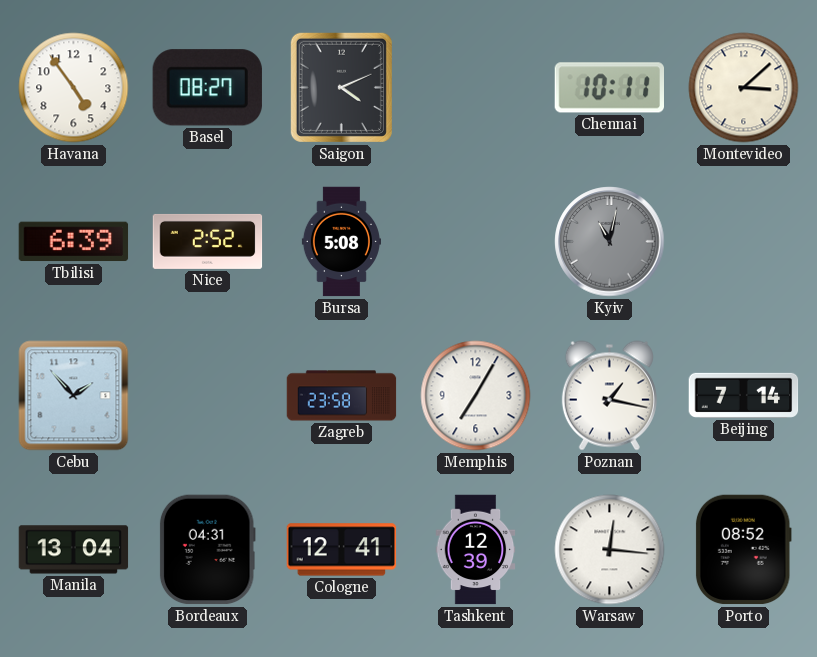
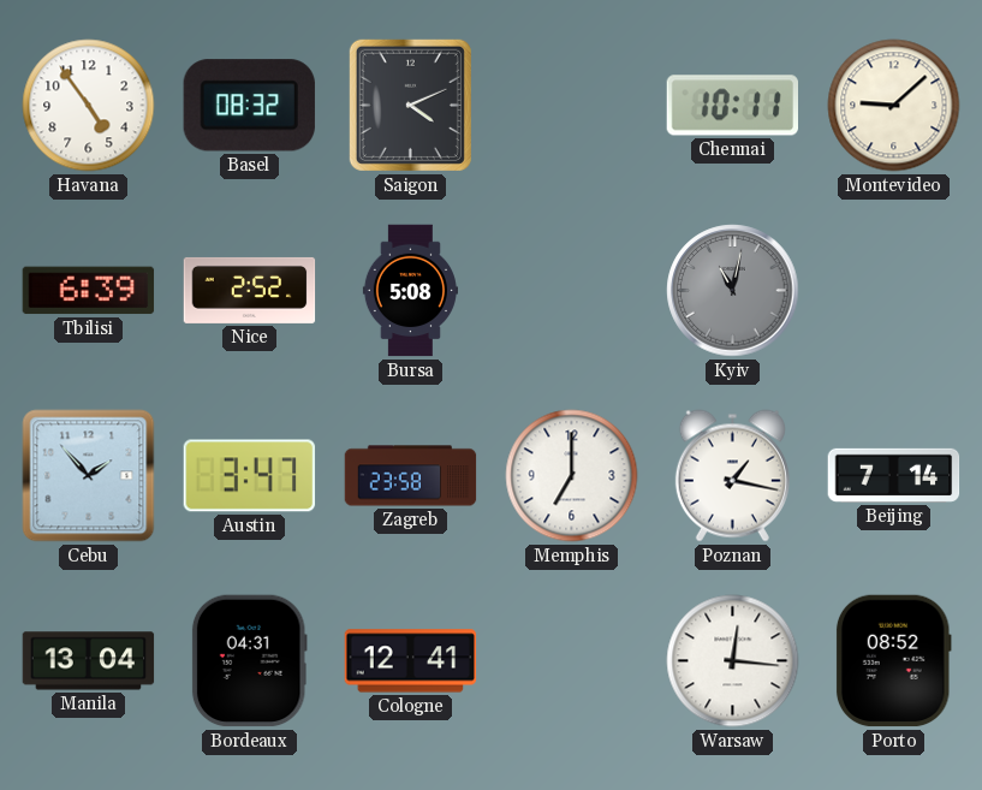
Basel: 08:27 -> 08:32 (249, 106)
Montevideo: 3:08 -> 9:08 (894, 106)
Austin: none -> 3:47 (250, 476)
Memphis: 7:05 -> 7:00 (572, 476)
Tashkent: 12:39 -> none (476, 550)
